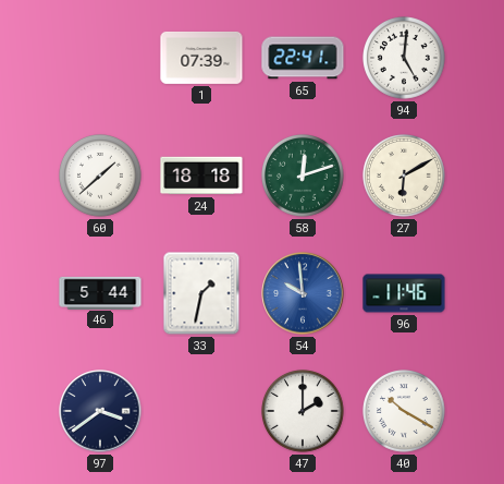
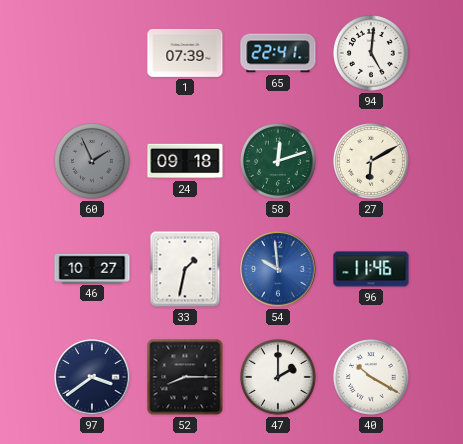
60: 1:38 -> 1:56 (93, 162)
60 dial: white -> grey (93, 162)
24: 18:18 -> 09:18 (185, 161)
46: 5:44 -> 10:27 (92, 268)
52: none -> 8:15 (185, 377)
